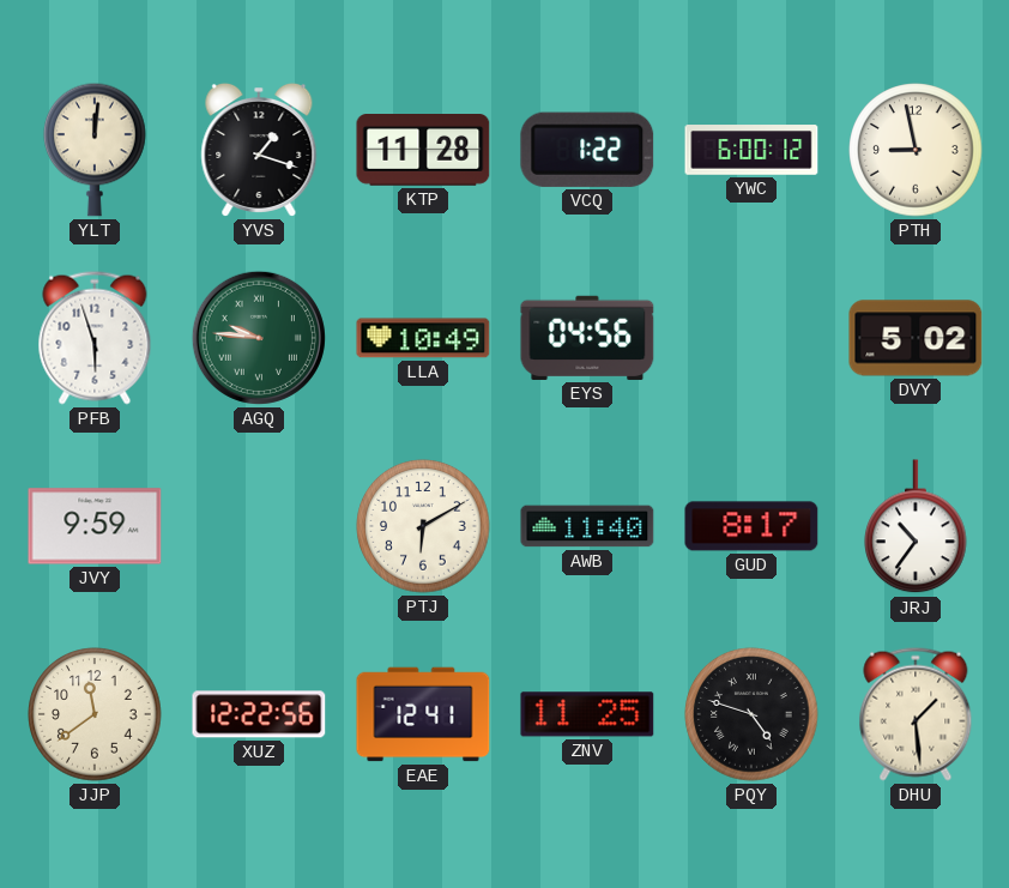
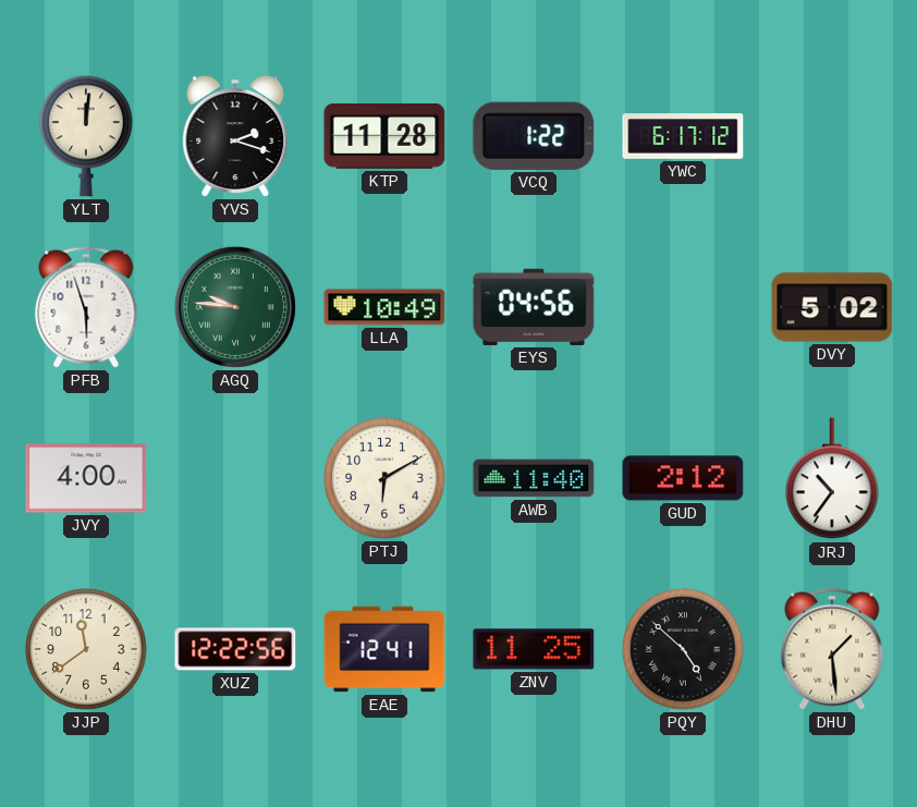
YVS: 1:18 -> 2:18 (235, 136)
YWC: 6:00 -> 6:17 (683, 136)
PTH: 8:58 -> none (916, 150)
JVY: 9:59 -> 4:00 (86, 478)
GUD: 8:17 -> 2:12 (683, 478)
PQY: 4:48 -> 4:52 (683, 649)
